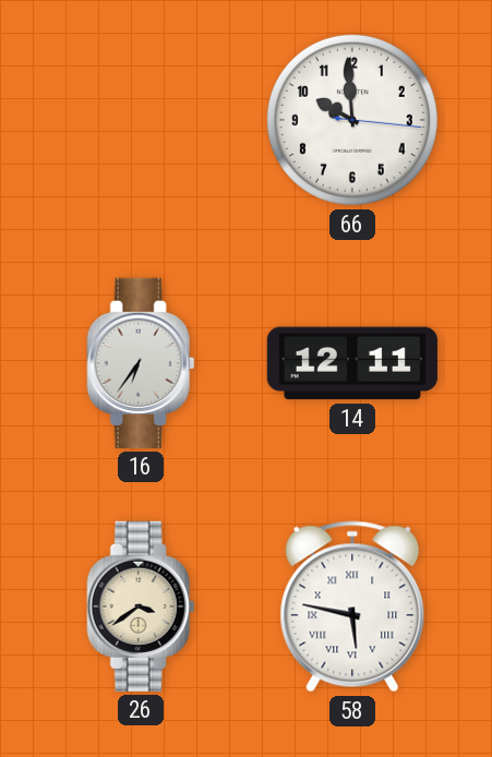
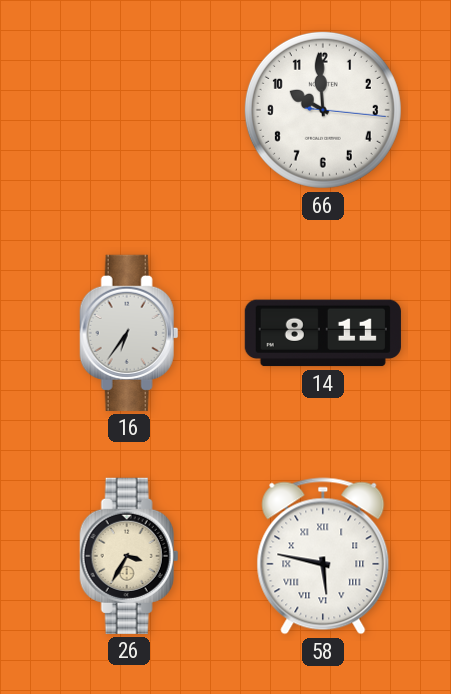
14: 12:11 -> 8:11 (323, 333)
26: 3:39 -> 3:35 (129, 556)
